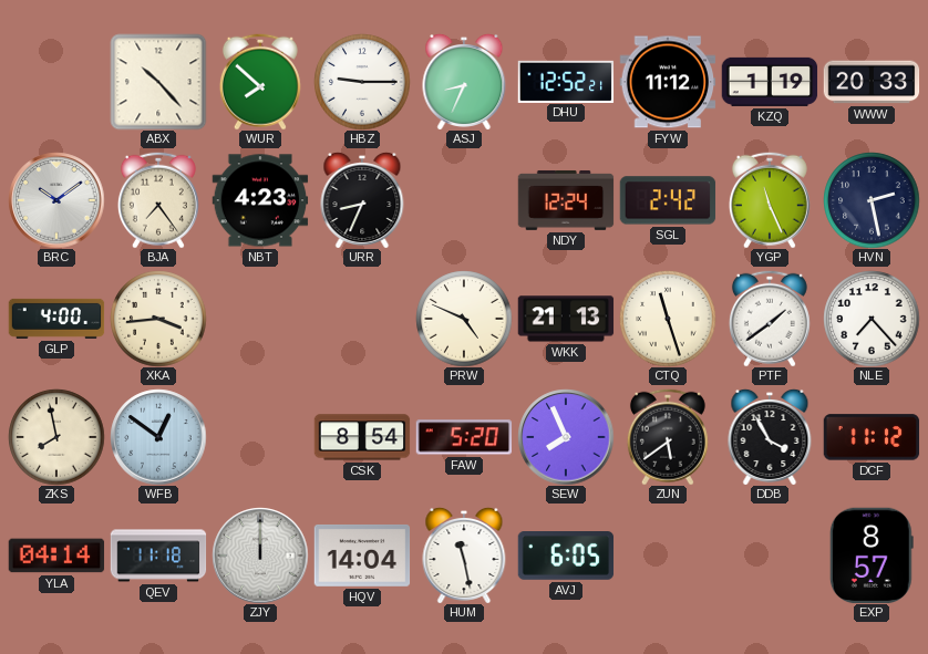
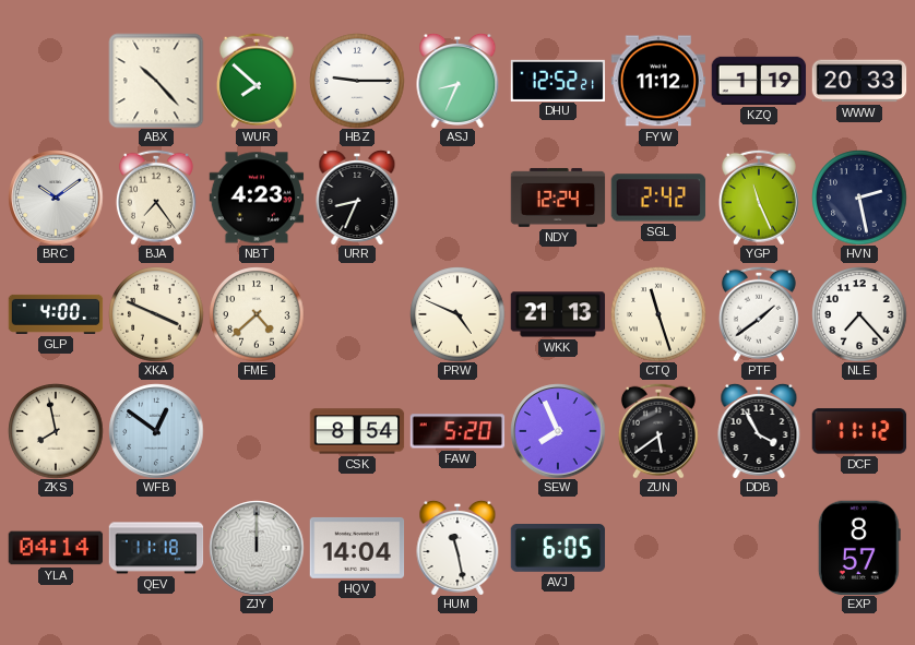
XKA: 3:44 -> 3:49 (156, 314)
FME: none -> 4:38 (257, 314)
